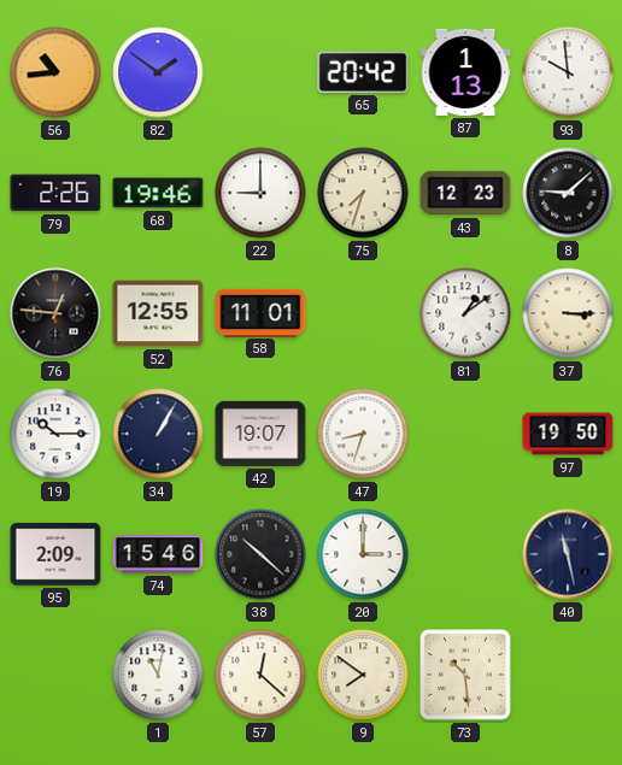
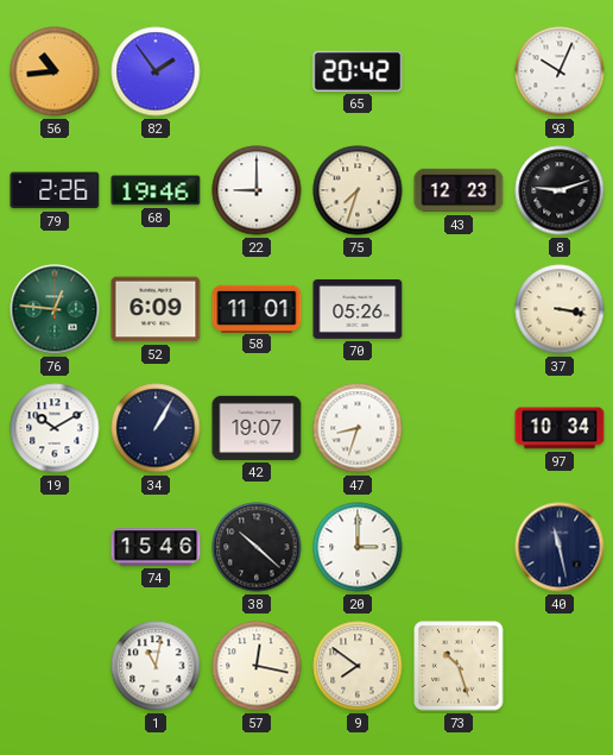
82: 1:51 -> 1:54 (156, 71)
87: 1:13 -> none (465, 72)
93: 9:59 -> 10:04 (560, 71)
8: 9:08 -> 9:12 (560, 190)
76 dial: black -> green (55, 309)
52: 12:55 -> 6:09 (156, 309)
70: none -> 05:26 (358, 310)
81: 1:09 -> none (465, 313)
37: 3:15 -> 3:17 (560, 309)
19: 10:15 -> 10:10 (55, 428)
97: 19:50 -> 10:34 (560, 428)
95: 2:09 -> none (55, 554)
57: 12:22 -> 12:17 (257, 666)
73: 10:29 -> 10:27 (459, 666)
